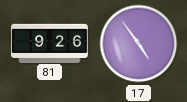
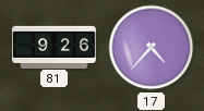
17: 4:54 -> 4:37 (152, 48)
